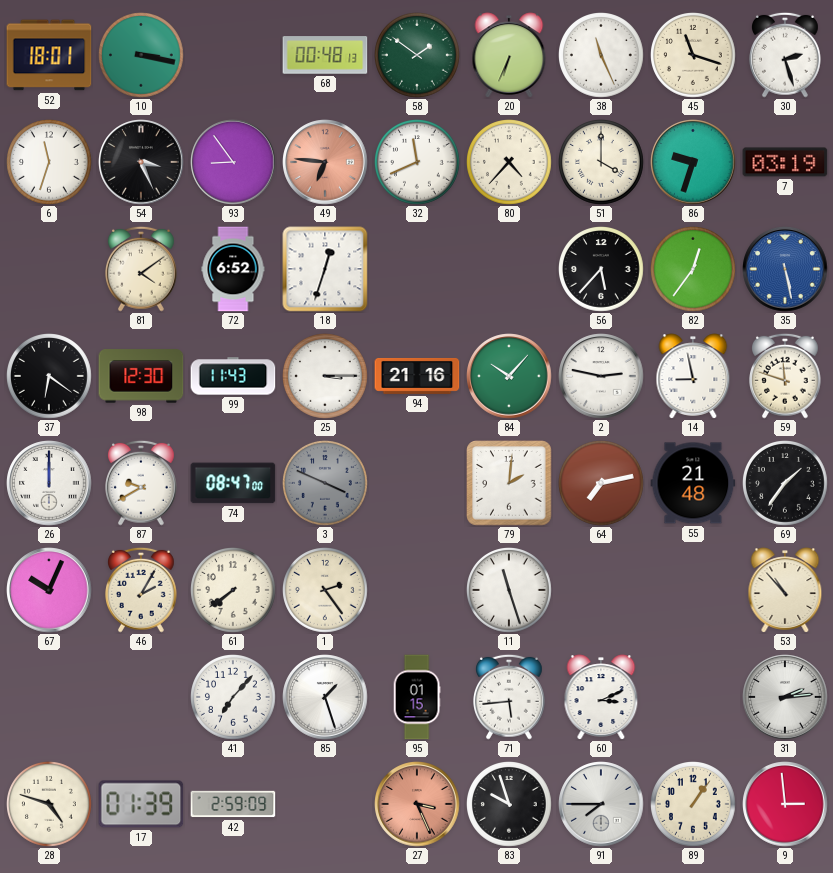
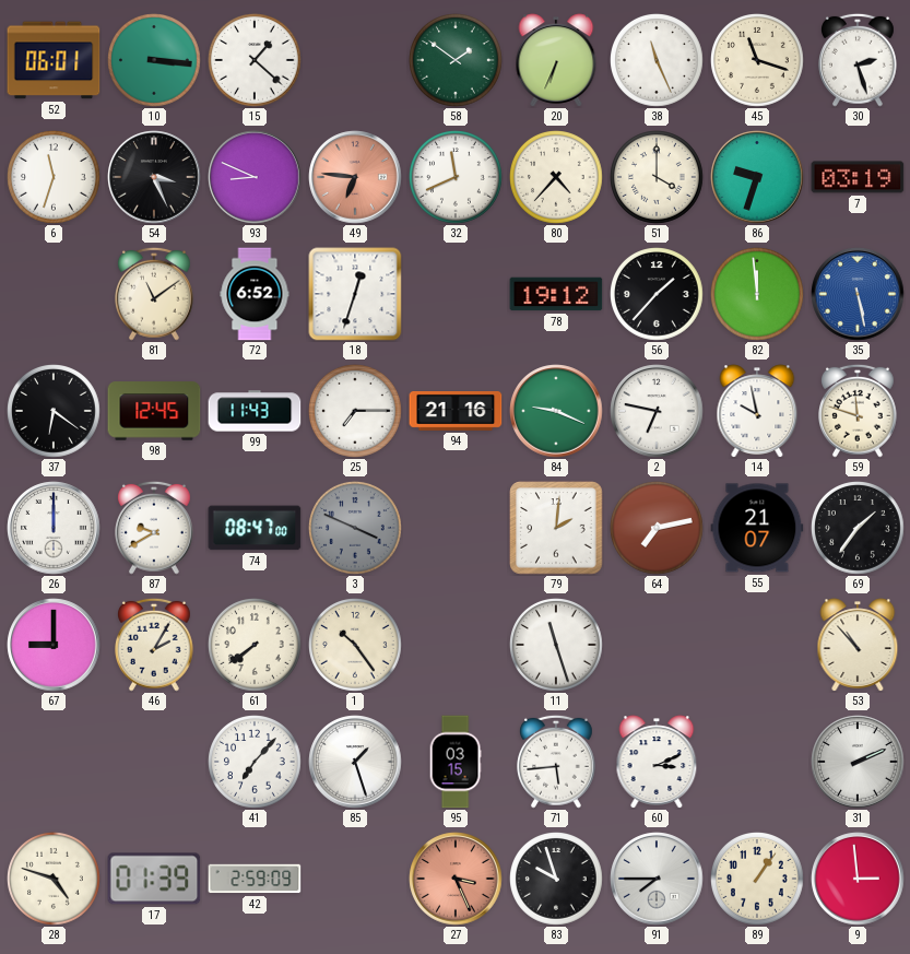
52: 18:01 -> 06:01 (54, 60)
10: 3:17 -> 3:16 (155, 61)
15: none -> 1:22 (256, 61)
68: 00:48 -> none (325, 55)
93: 8:54 -> 8:49 (255, 177)
81: 4:09 -> 11:09 (155, 294)
78: none -> 19:12 (556, 294)
56: 5:37 -> 1:37 (658, 295)
82: 12:36 -> 11:59 (758, 295)
98: 12:30 -> 12:45 (154, 411)
25: 3:15 -> 7:15 (356, 412)
84: 10:07 -> 9:19 (556, 411)
2: 2:47 -> 6:47 (657, 411)
14: 8:58 -> 9:58 (757, 411)
55: 21:48 -> 21:07 (757, 528)
67: 10:04 -> 9:00 (54, 645)
1: 2:24 -> 10:24 (356, 646)
95: 01:15 -> 03:15 (456, 762)
31: 2:14 -> 2:11 (858, 762)
